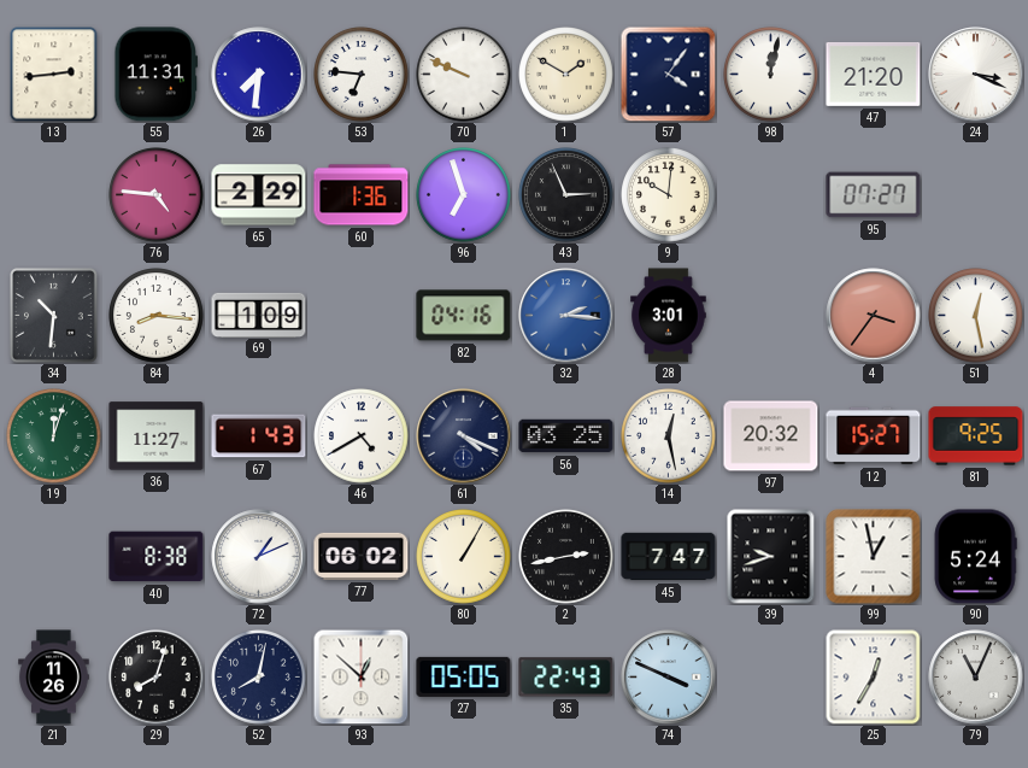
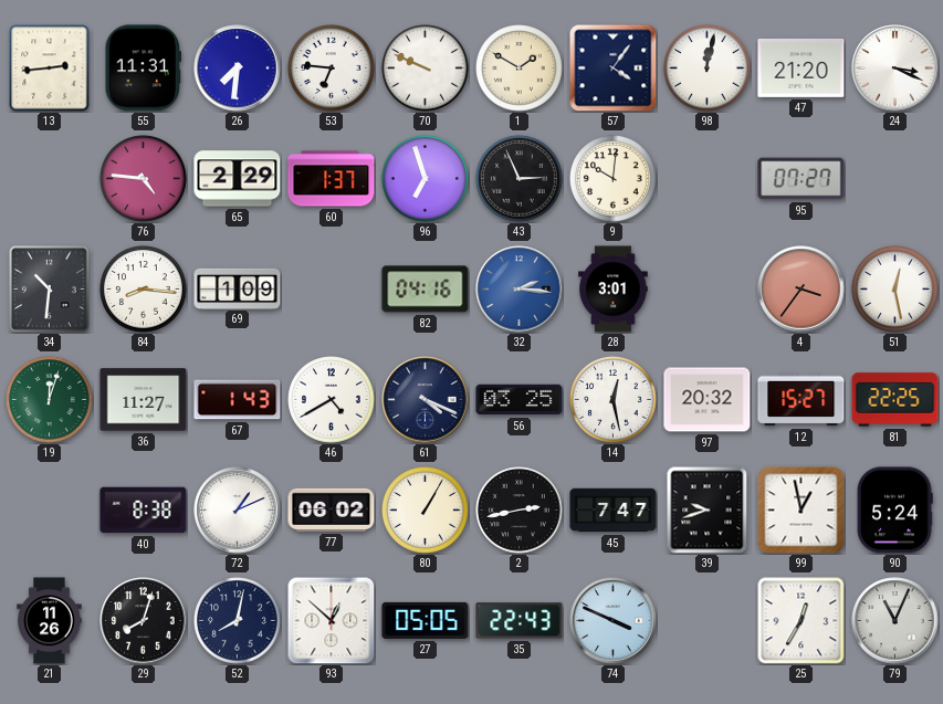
60: 1:36 -> 1:37 (332, 179)
81: 9:25 -> 22:25 (895, 400)
